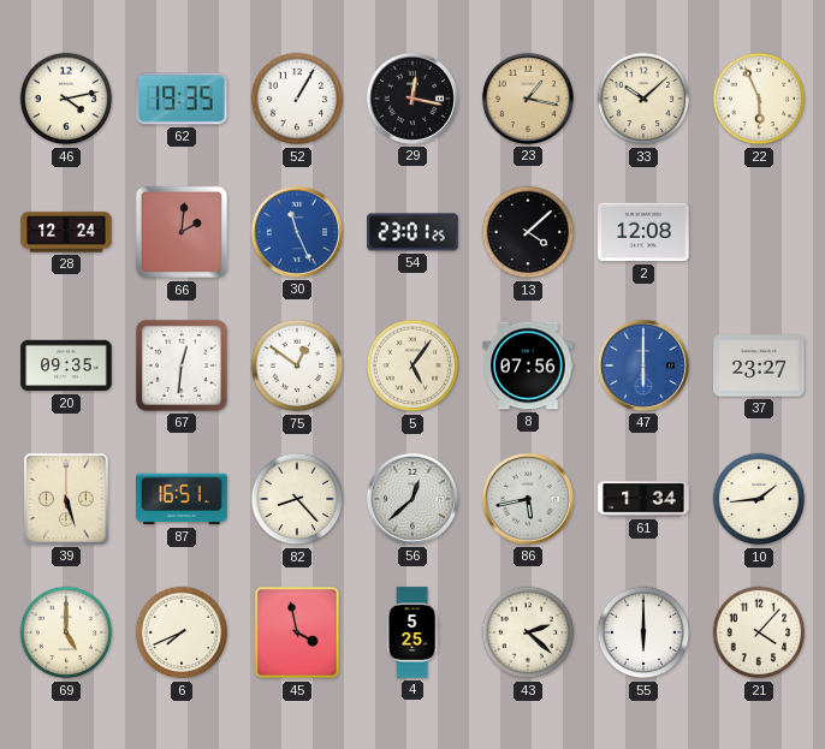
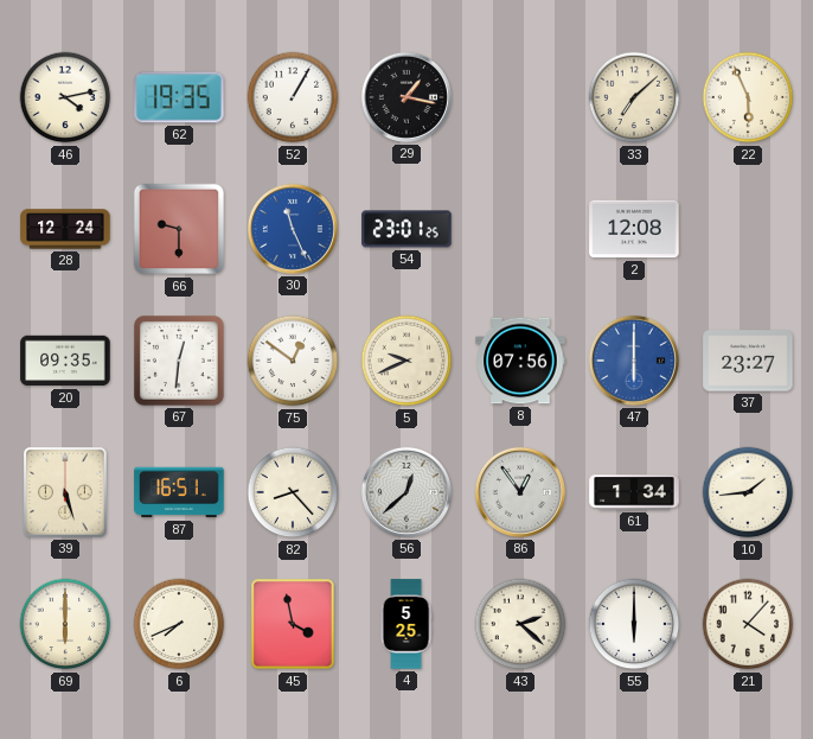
29: 12:17 -> 1:17 (406, 97)
23: 1:17 -> none (528, 99)
33: 10:08 -> 7:08 (634, 97)
66: 2:01 -> 9:30 (179, 229)
13: 4:08 -> none (528, 232)
5: 5:06 -> 9:41 (406, 361)
86: 5:43 -> 12:54 (520, 492)
69: 5:00 -> 6:00 (65, 624)
